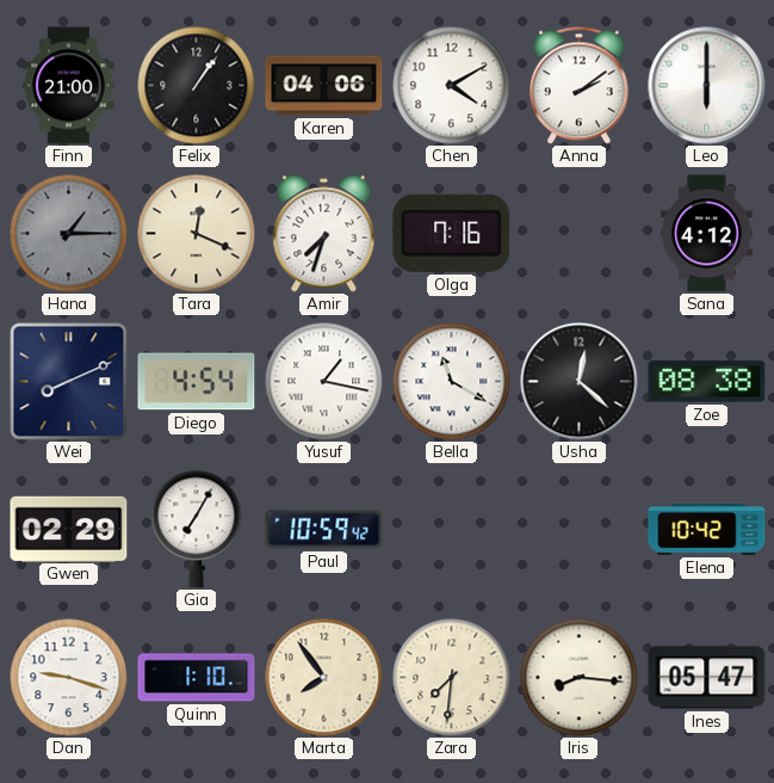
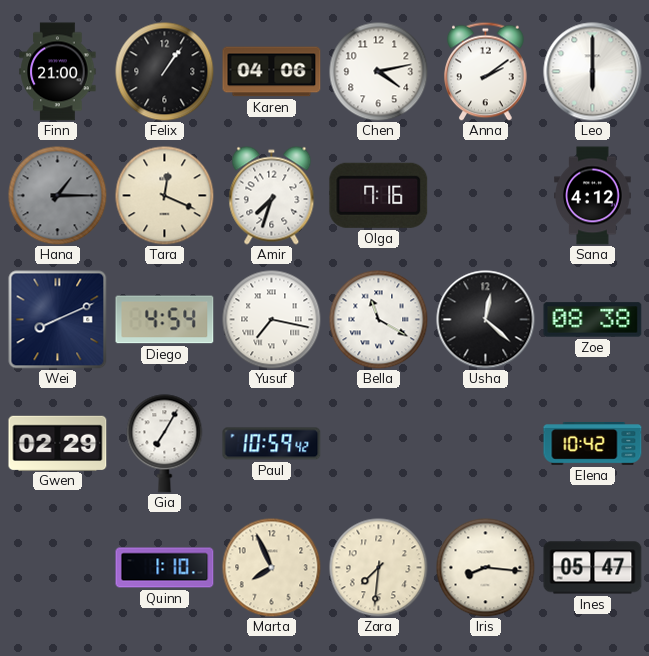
Chen: 4:10 -> 4:13 (379, 72)
Yusuf: 1:17 -> 7:17 (272, 320)
Dan: 9:18 -> none (69, 678)
Marta: 7:54 -> 7:56 (272, 568)
